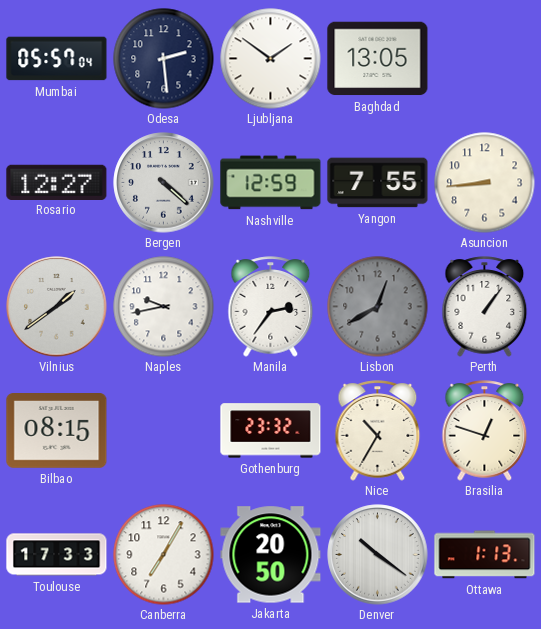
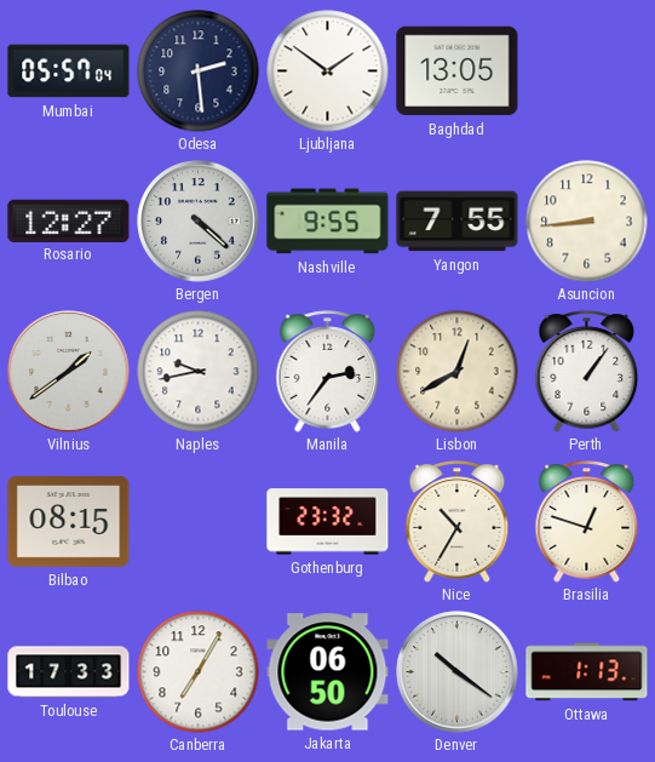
Nashville: 12:59 -> 9:55 (328, 222)
Lisbon dial: grey -> cream (458, 372)
Jakarta: 20:50 -> 06:50 (328, 672)
